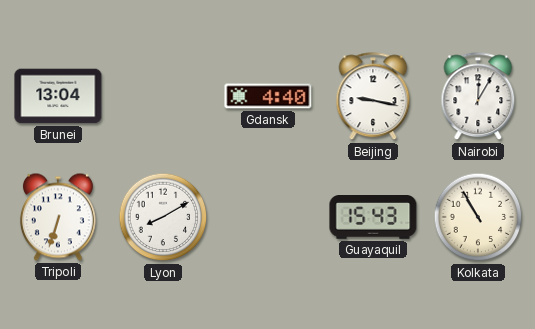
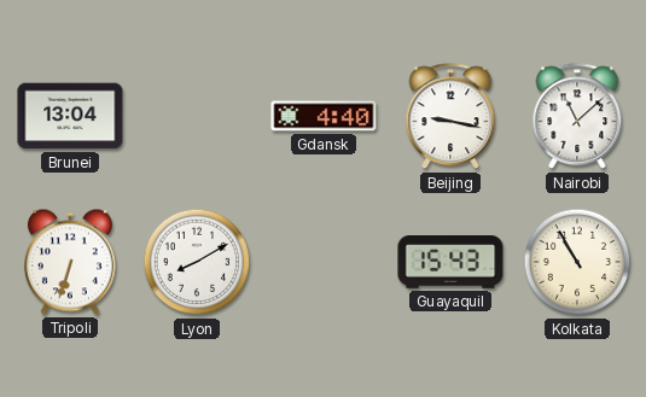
Nairobi: 12:05 -> 11:08 (577, 117)
